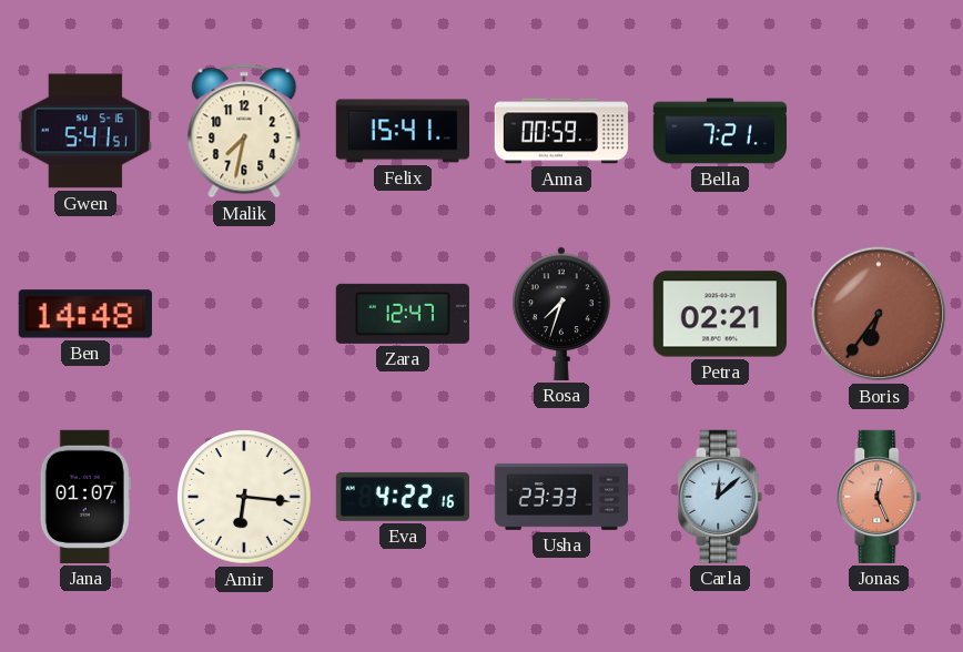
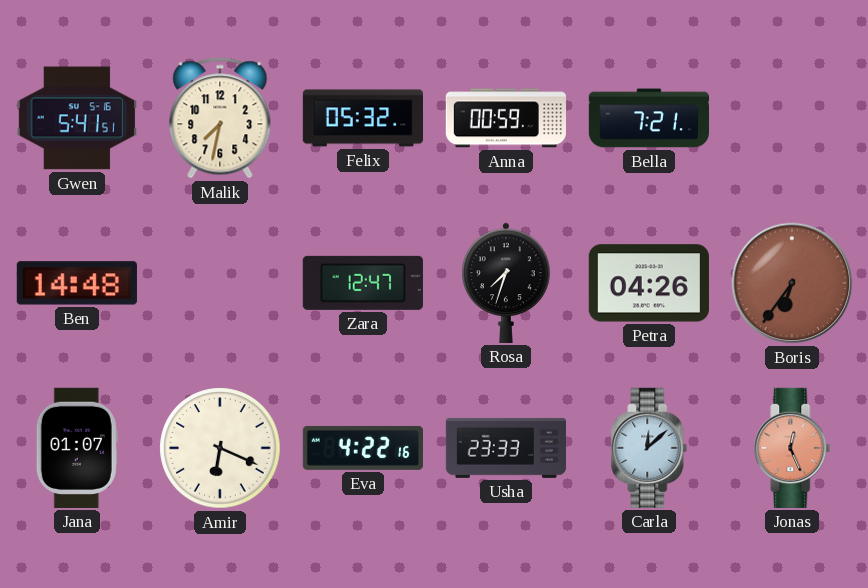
Felix: 15:41 -> 05:32 (362, 118)
Petra: 02:21 -> 04:26 (649, 283)
Amir: 6:16 -> 6:19 (220, 448)
